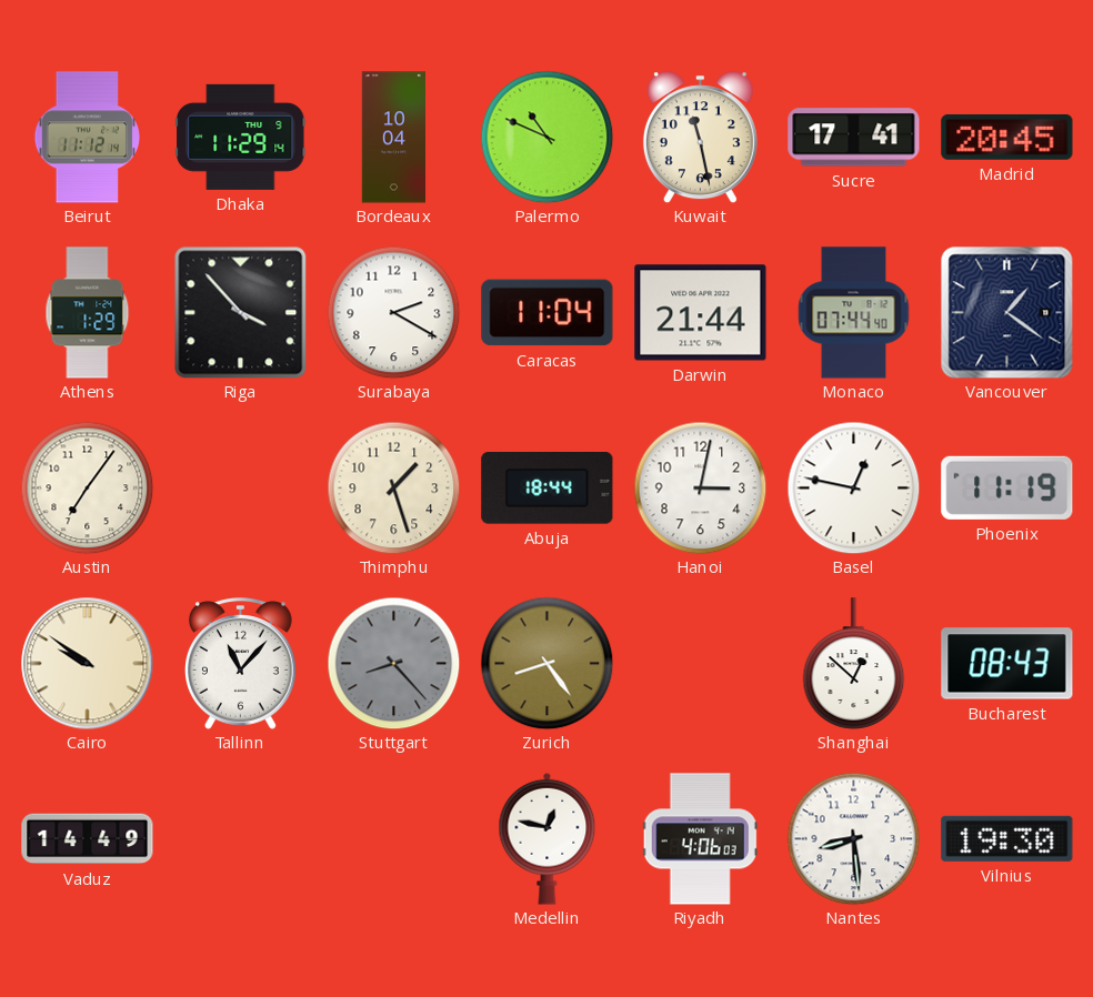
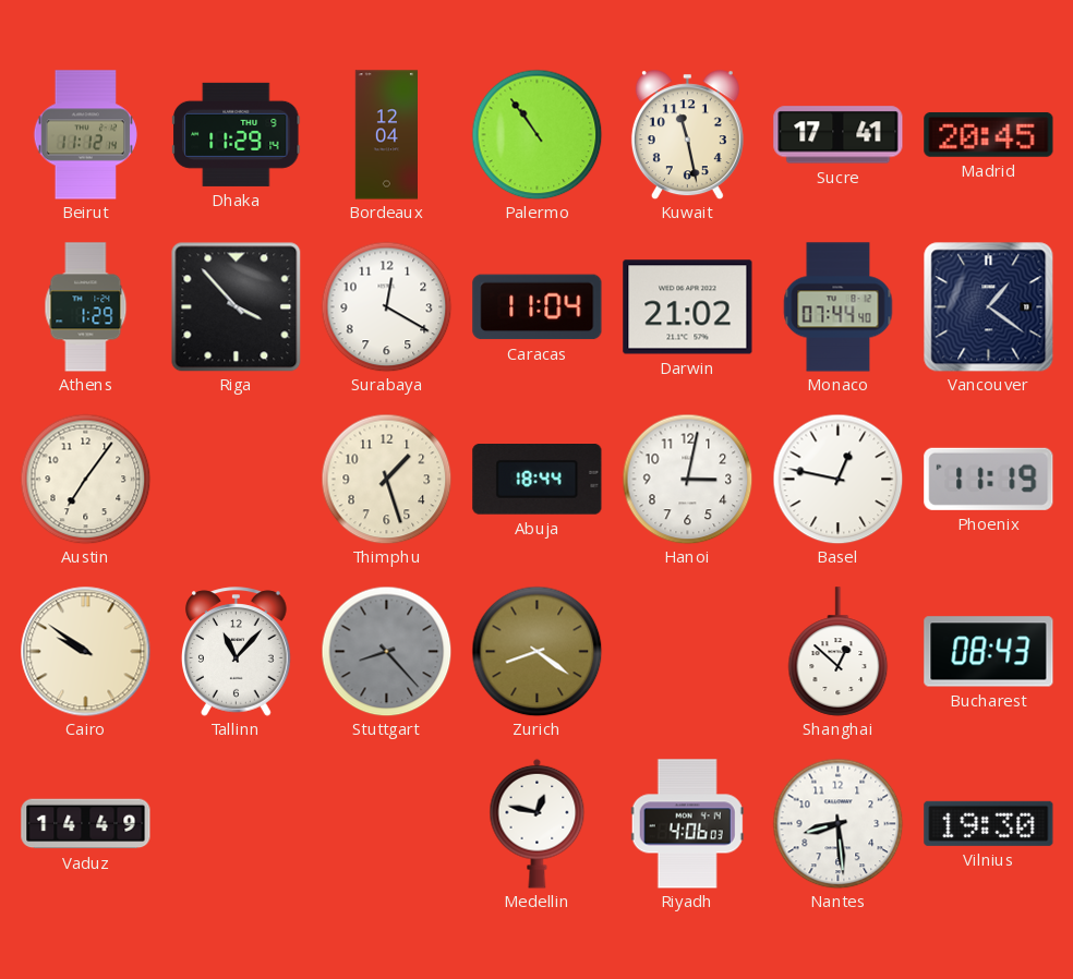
Bordeaux: 10:04 -> 12:04 (386, 135)
Palermo: 10:49 -> 10:54 (536, 134)
Surabaya: 2:20 -> 12:20 (386, 306)
Darwin: 21:44 -> 21:02 (688, 307)
Zurich: 8:24 -> 8:21 (536, 651)
